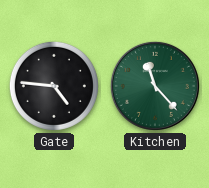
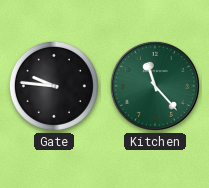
Gate: 4:46 -> 9:46 (54, 86)
